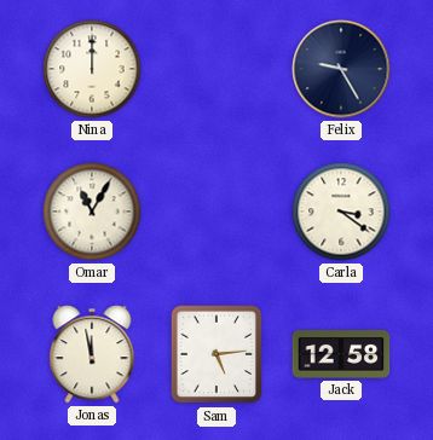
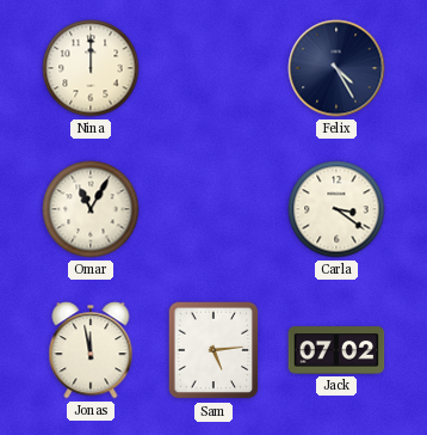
Felix: 9:25 -> 4:25 (336, 68)
Jack: 12:58 -> 07:02 (336, 350)
